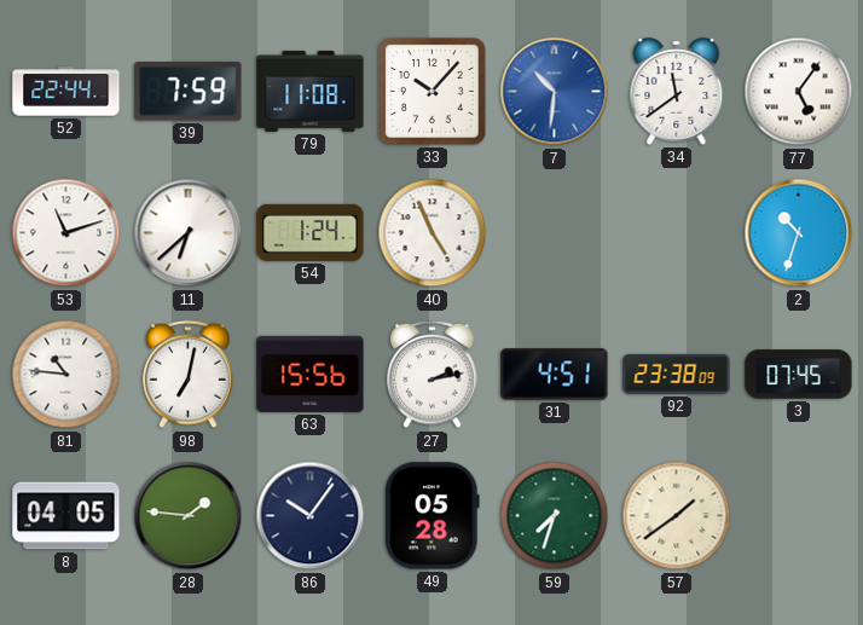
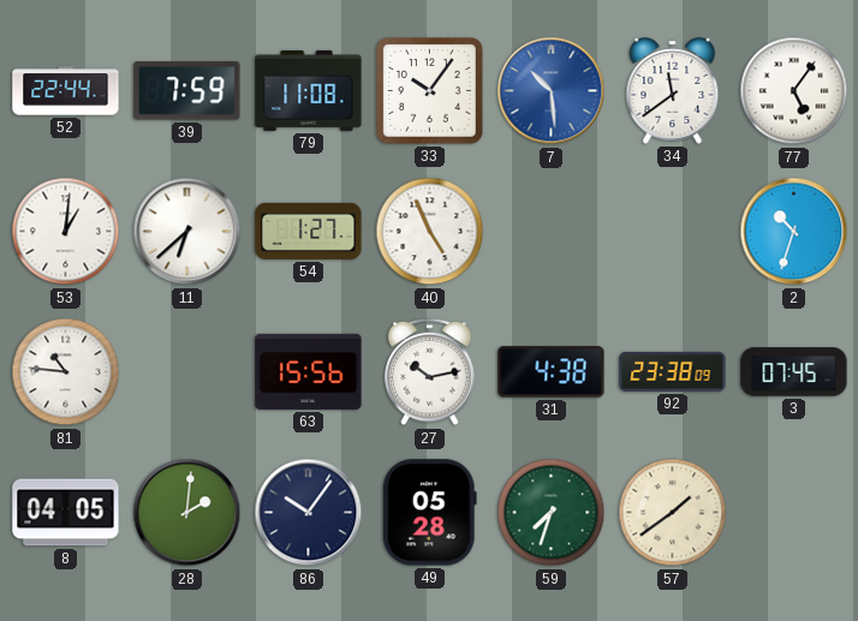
33: 10:07 -> 10:06 (430, 91)
7: 10:31 -> 10:29 (552, 91)
53: 11:12 -> 1:01 (66, 232)
54: 1:24 -> 1:27 (309, 231)
98: 7:02 -> none (189, 375)
27: 2:13 -> 10:13 (430, 372)
31: 4:51 -> 4:38 (552, 372)
28: 1:46 -> 2:01 (187, 513)
